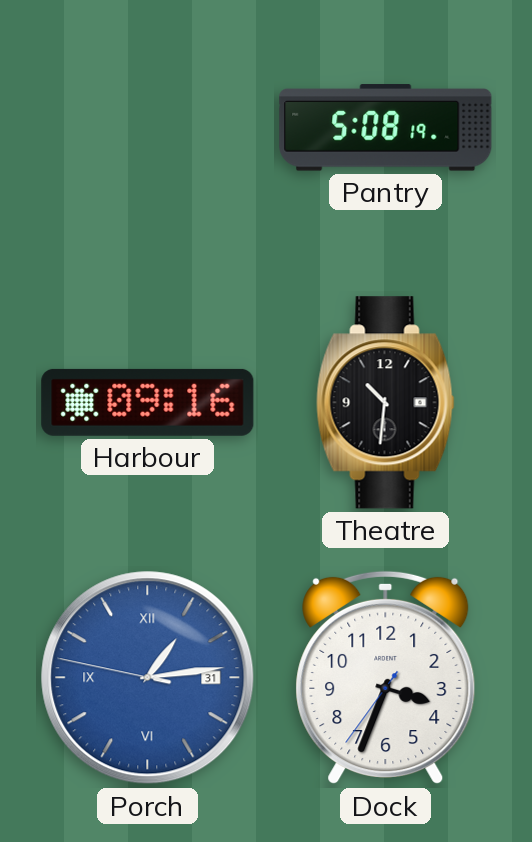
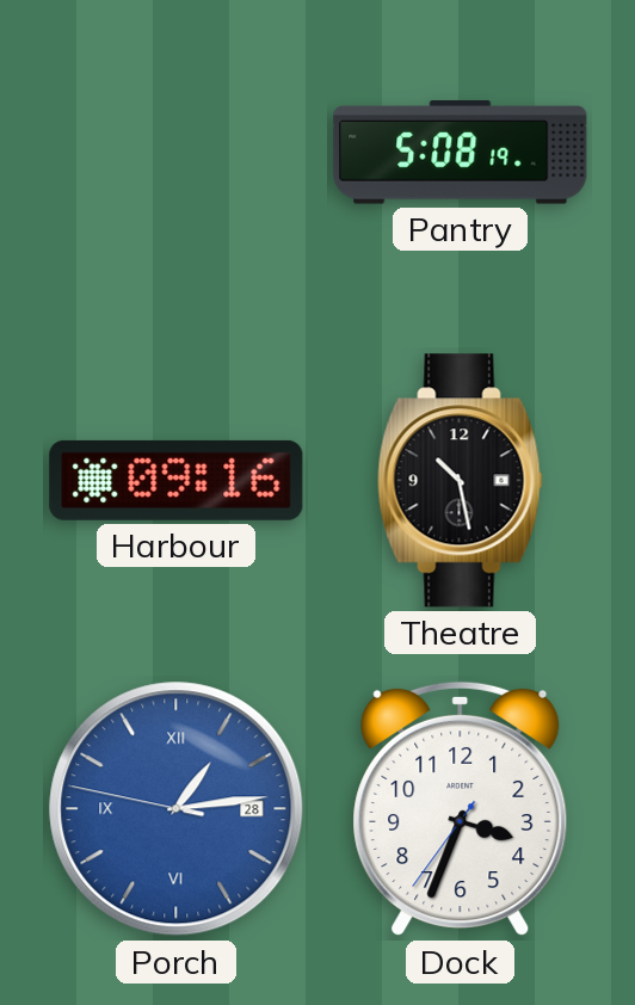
Theatre: 10:31 -> 10:28 (461, 481)
Porch date: 31 -> 28 (177, 809)
